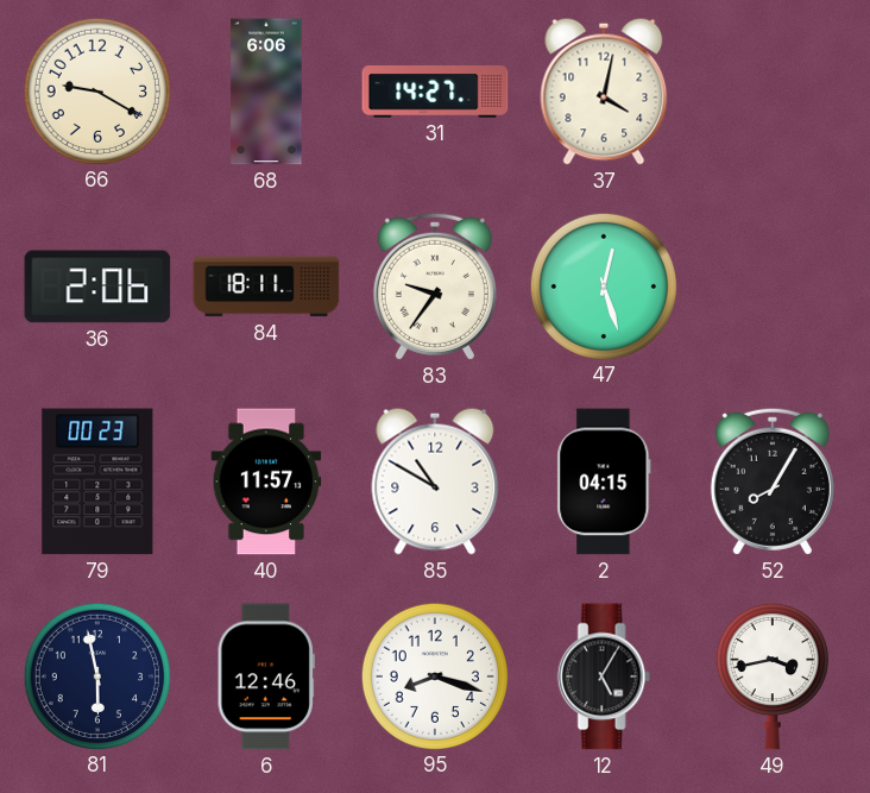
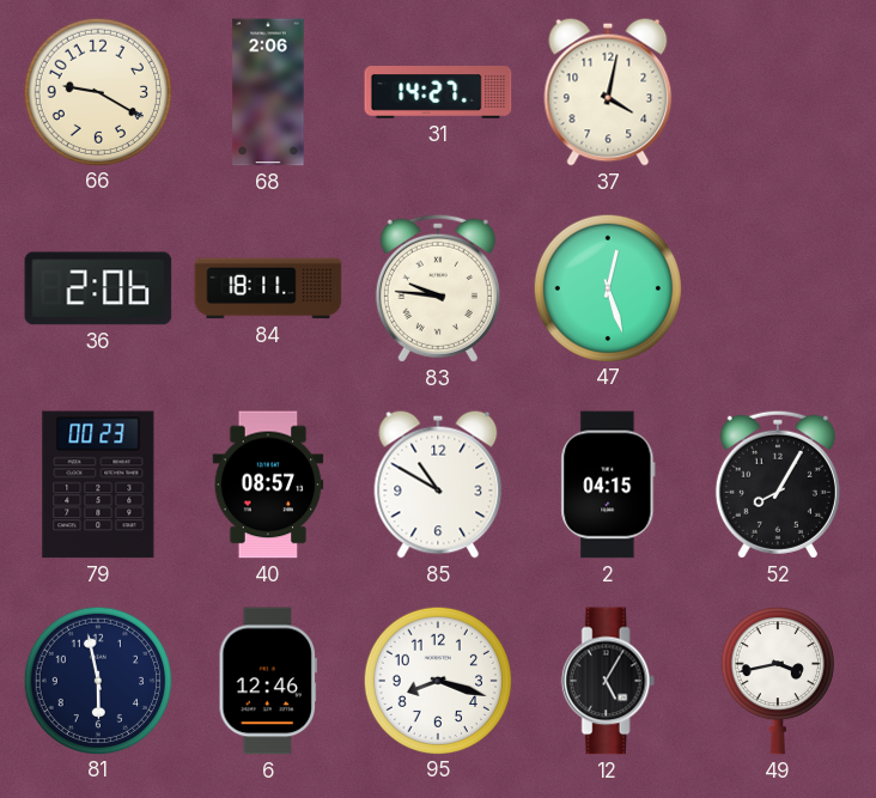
68: 6:06 -> 2:06 (268, 92)
83: 9:36 -> 9:46 (438, 288)
40: 11:57 -> 08:57 (268, 485)
